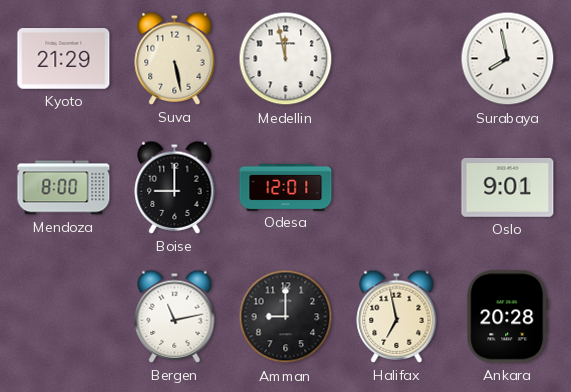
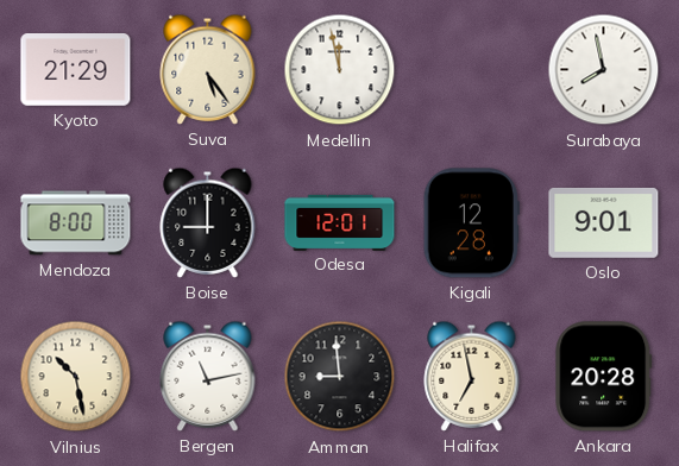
Suva: 5:28 -> 5:24 (208, 69)
Kigali: none -> 12:28 (471, 223)
Vilnius: none -> 10:28 (76, 377)
Amman: 9:00 -> 8:59 (340, 377)
